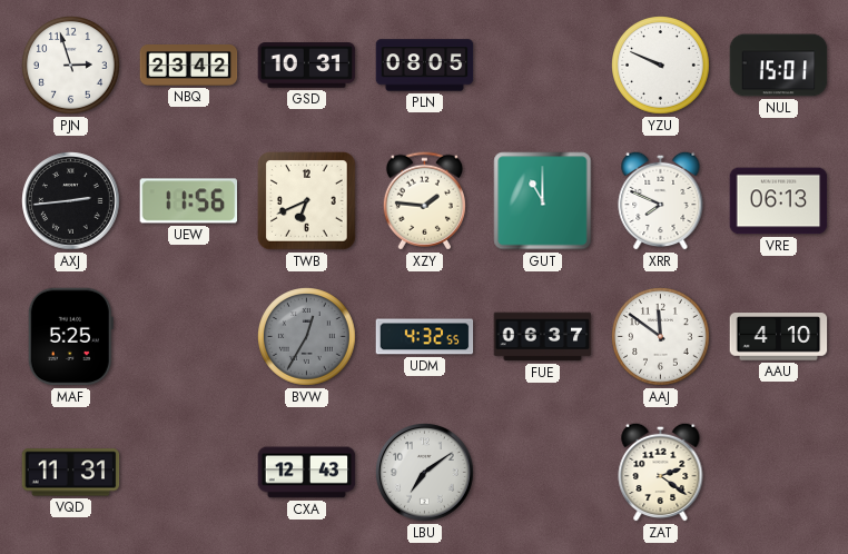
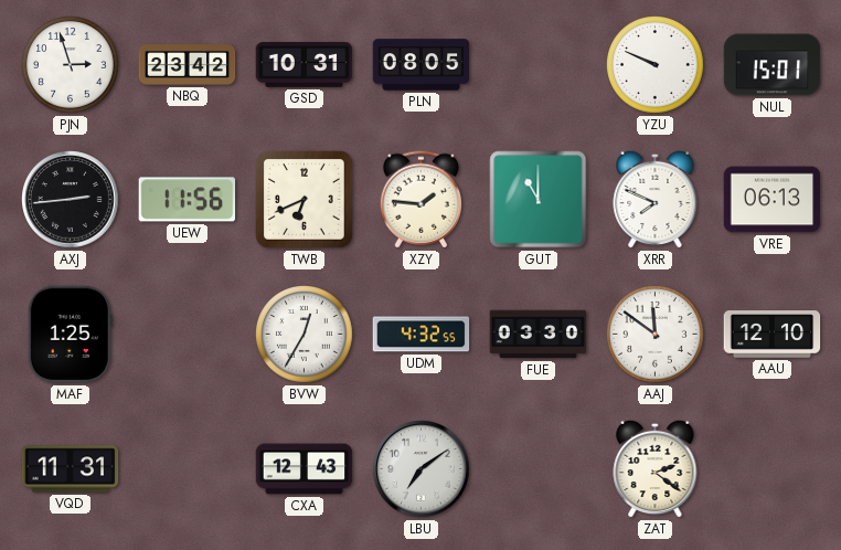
MAF: 5:25 -> 1:25 (70, 335)
BVW dial: grey -> white (305, 335)
FUE: 06:37 -> 03:30 (539, 335)
AAU: 4:10 -> 12:10 (773, 335)
